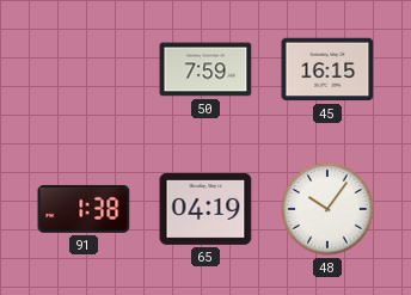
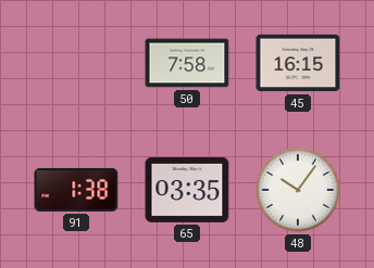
50: 7:59 -> 7:58 (187, 63)
65: 04:19 -> 03:35 (187, 190)
